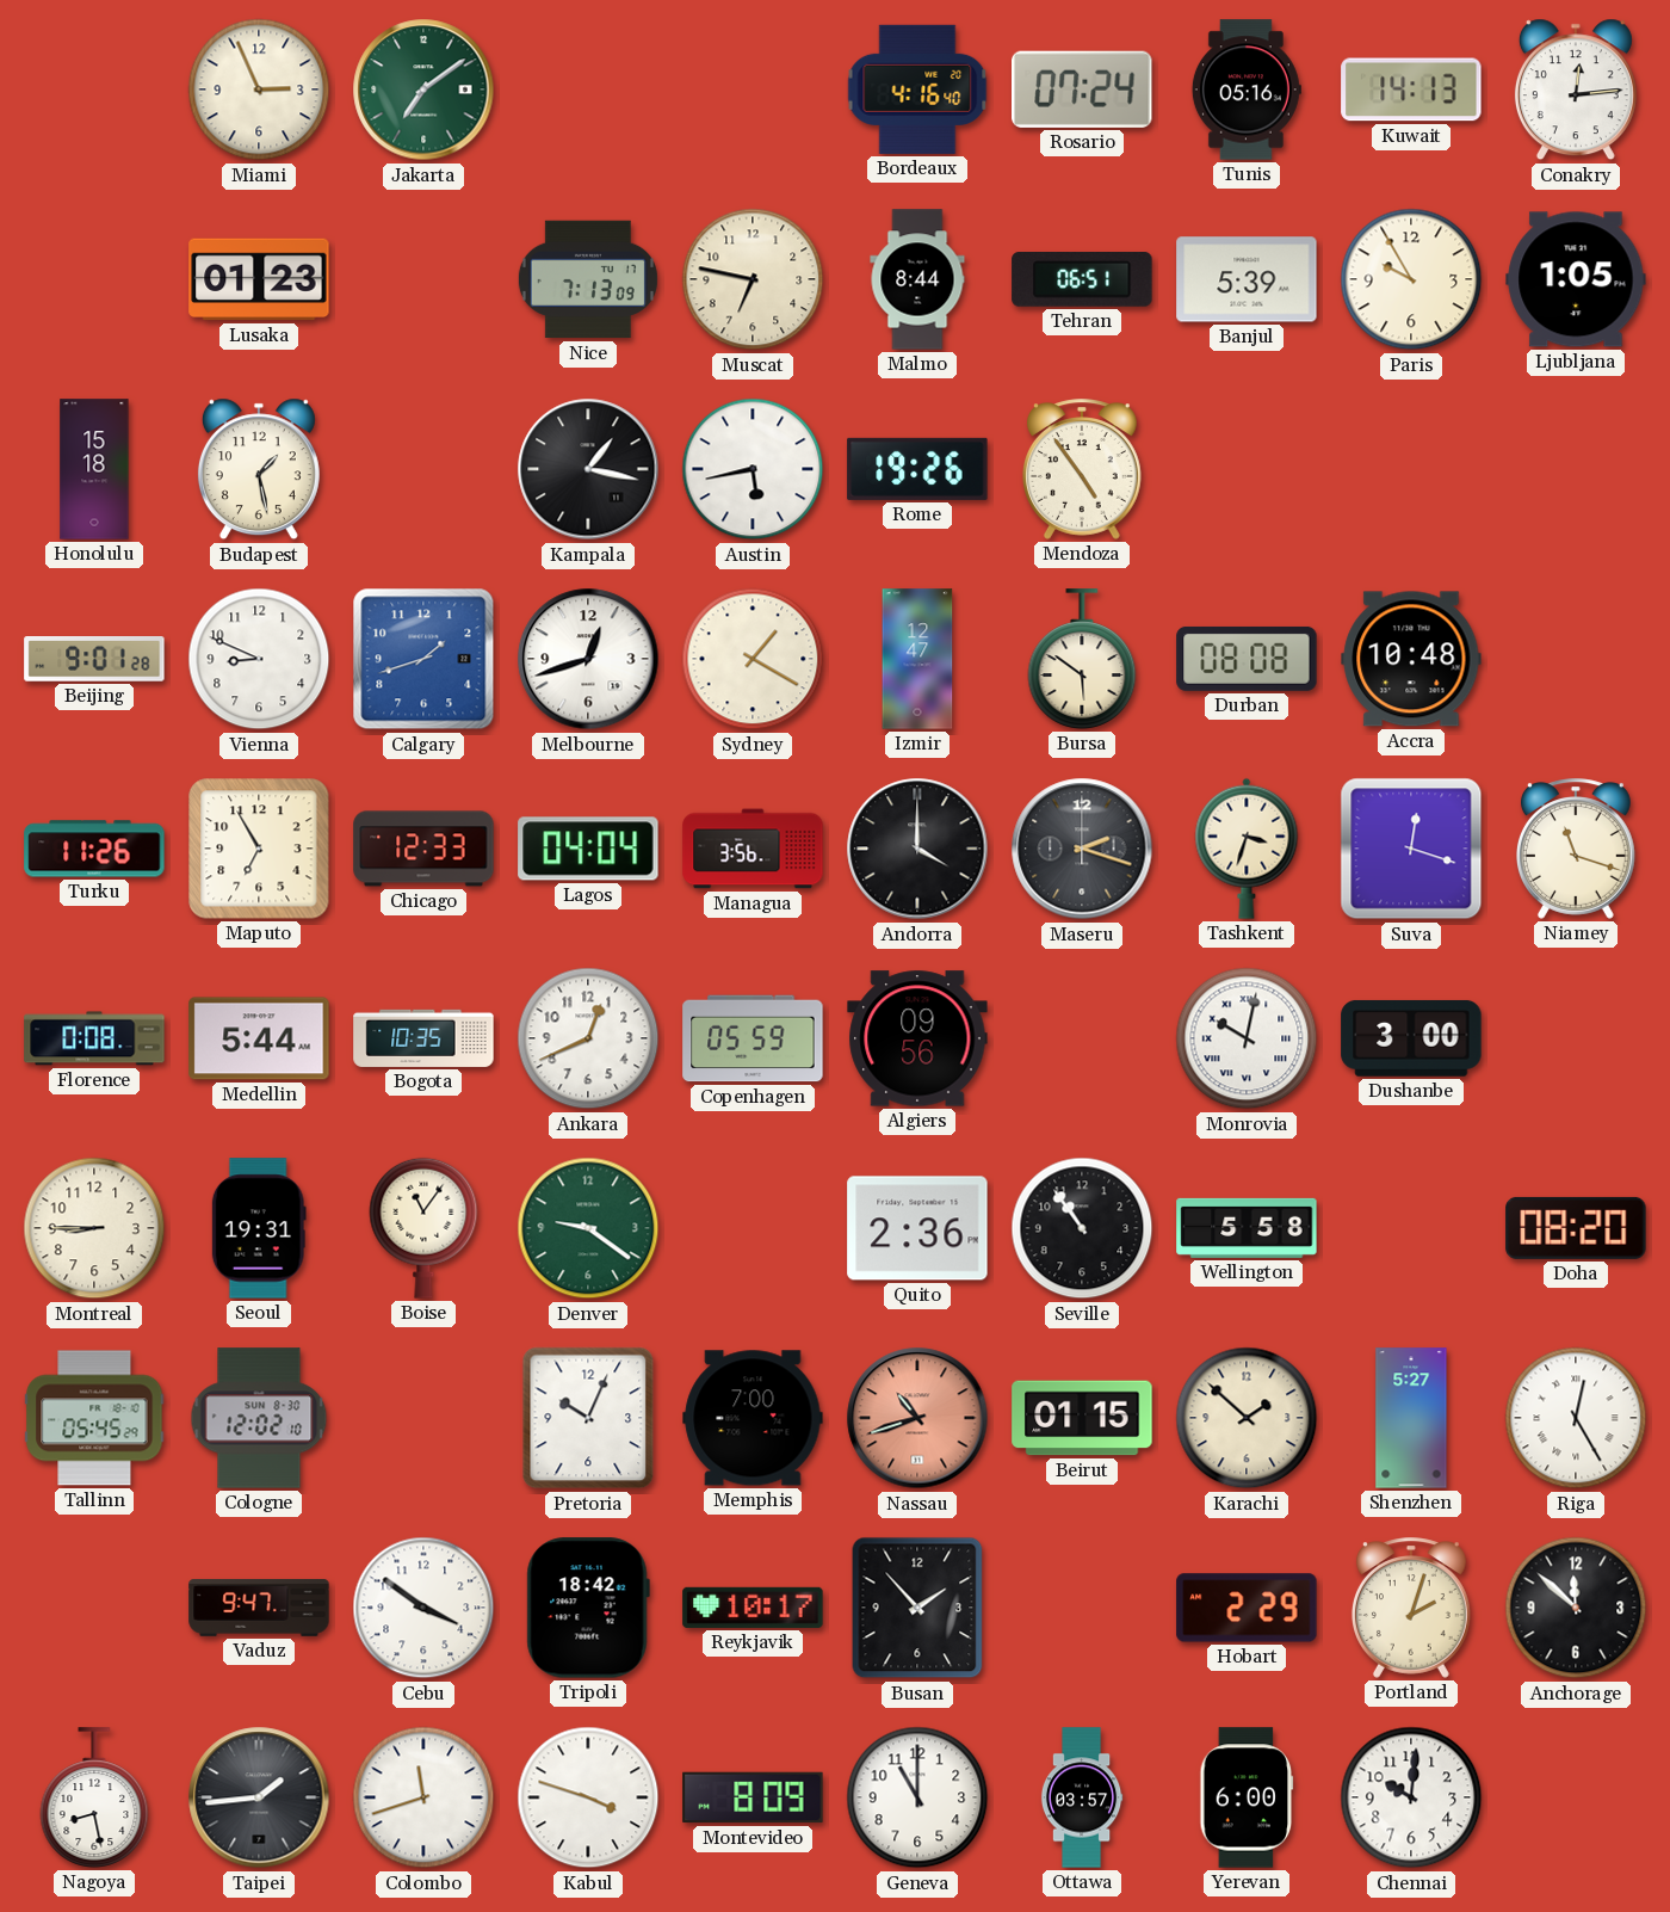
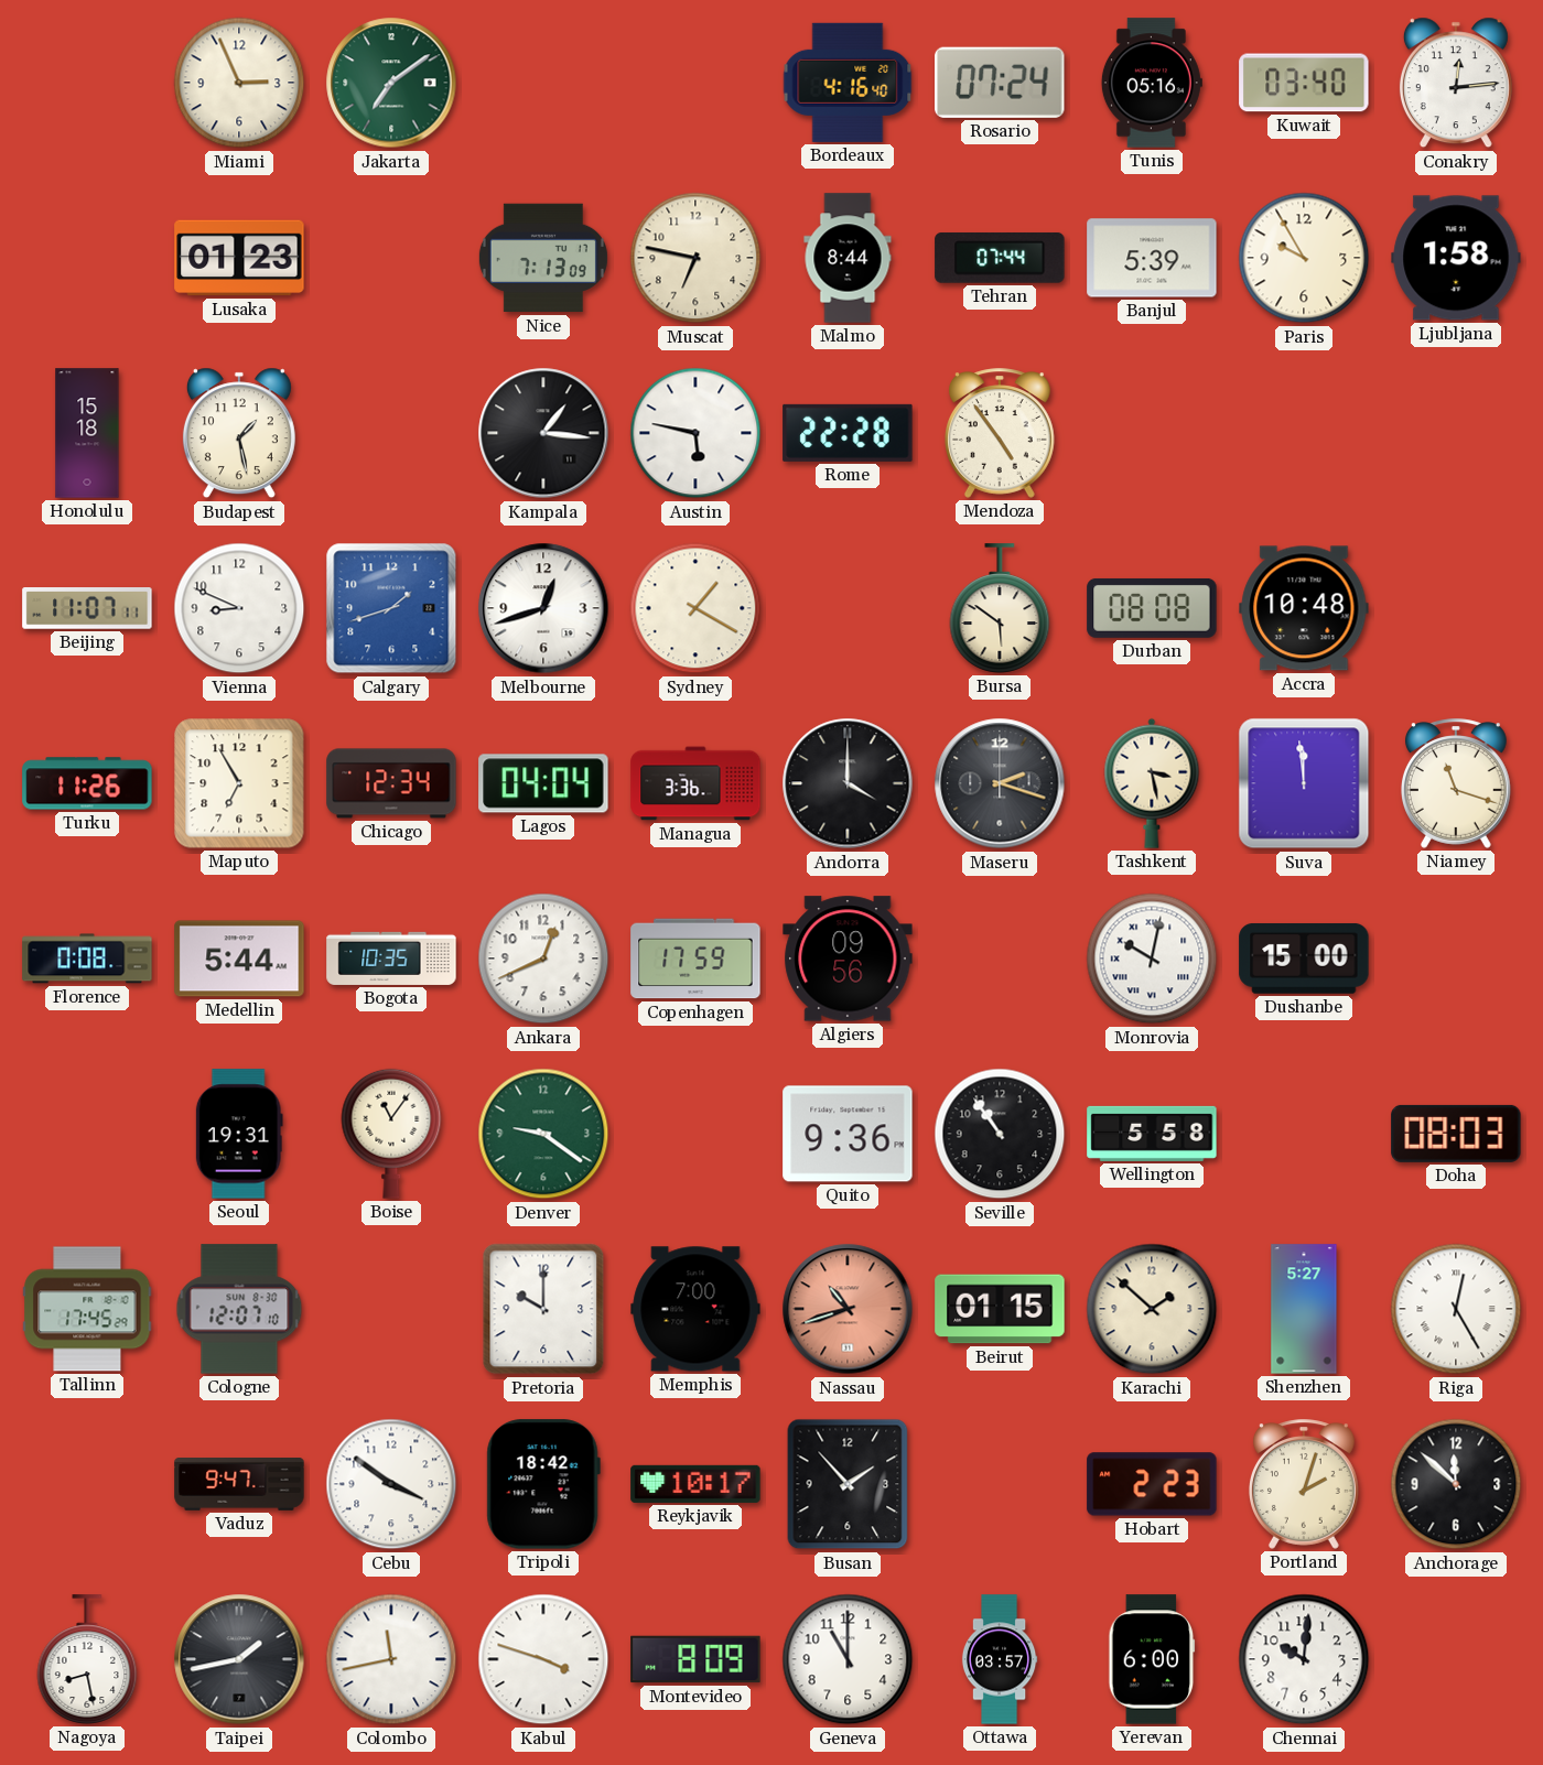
Kuwait: 14:13 -> 03:40 (1304, 83)
Tehran: 06:51 -> 07:44 (1000, 258)
Ljubljana: 1:05 -> 1:58 (1456, 258)
Kampala: 1:17 -> 1:16 (543, 433)
Austin: 5:43 -> 5:47 (695, 433)
Rome: 19:26 -> 22:28 (848, 433)
Beijing: 9:01 -> 11:07 (87, 608)
Izmir: 12:47 -> none (917, 659)
Chicago: 12:33 -> 12:34 (391, 783)
Managua: 3:56 -> 3:36 (695, 783)
Tashkent: 3:33 -> 3:28 (1152, 783)
Suva: 12:18 -> 11:59 (1304, 783)
Copenhagen: 05:59 -> 17:59 (695, 959)
Dushanbe: 3:00 -> 15:00 (1304, 959)
Montreal: 8:45 -> none (94, 1228)
Quito: 2:36 -> 9:36 (848, 1134)
Doha: 08:20 -> 08:03 (1456, 1134)
Tallinn: 05:45 -> 17:45 (87, 1309)
Cologne: 12:02 -> 12:07 (239, 1309)
Pretoria: 10:04 -> 10:00 (543, 1309)
Hobart: 2:29 -> 2:23 (1152, 1484)
Taipei: 1:44 -> 1:43 (239, 1659)
Colombo: 11:42 -> 11:43 (391, 1659)
